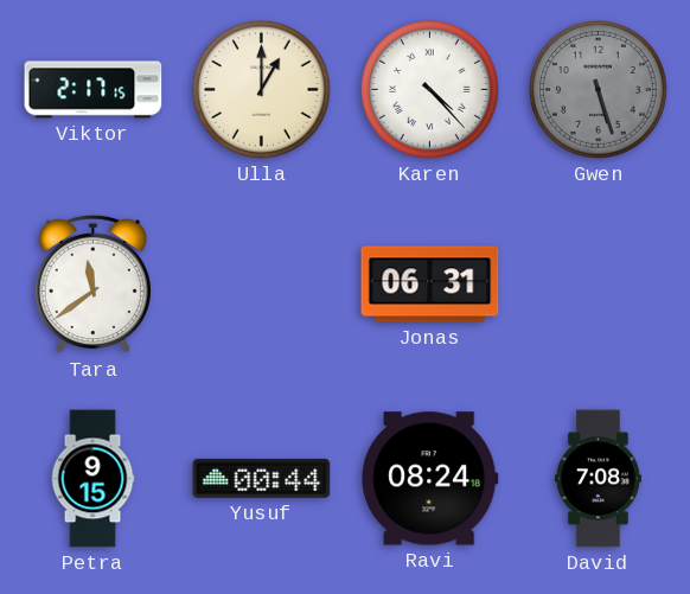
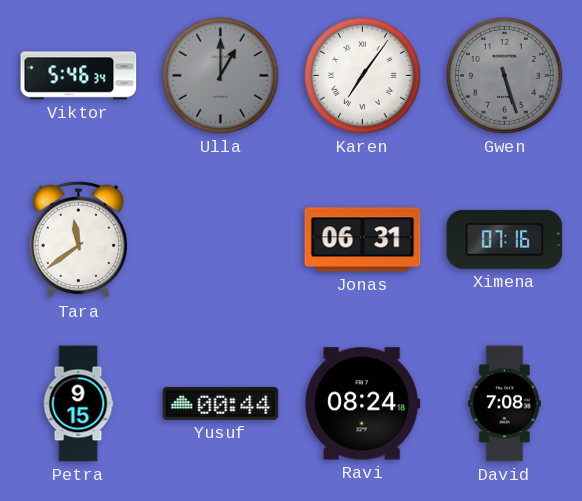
Viktor: 2:17 -> 5:46 (79, 76)
Ulla dial: cream -> grey (221, 76)
Karen: 4:23 -> 7:06 (363, 76)
Ximena: none -> 07:16 (505, 239)
